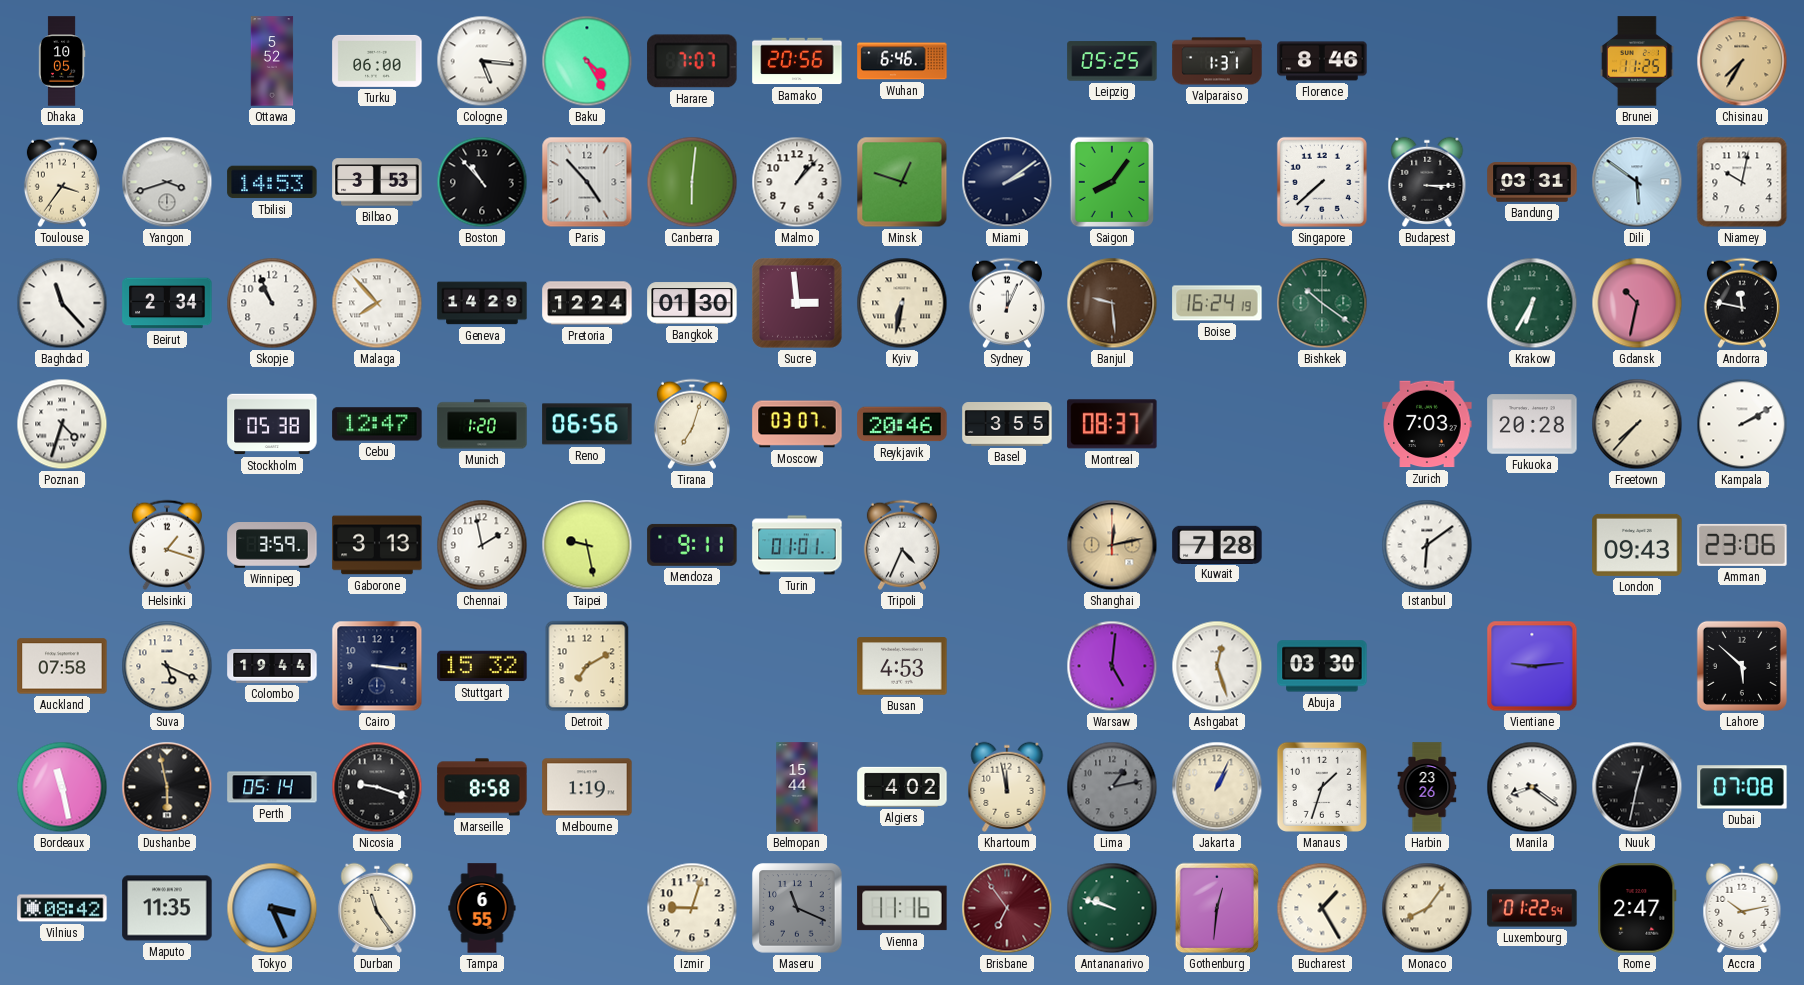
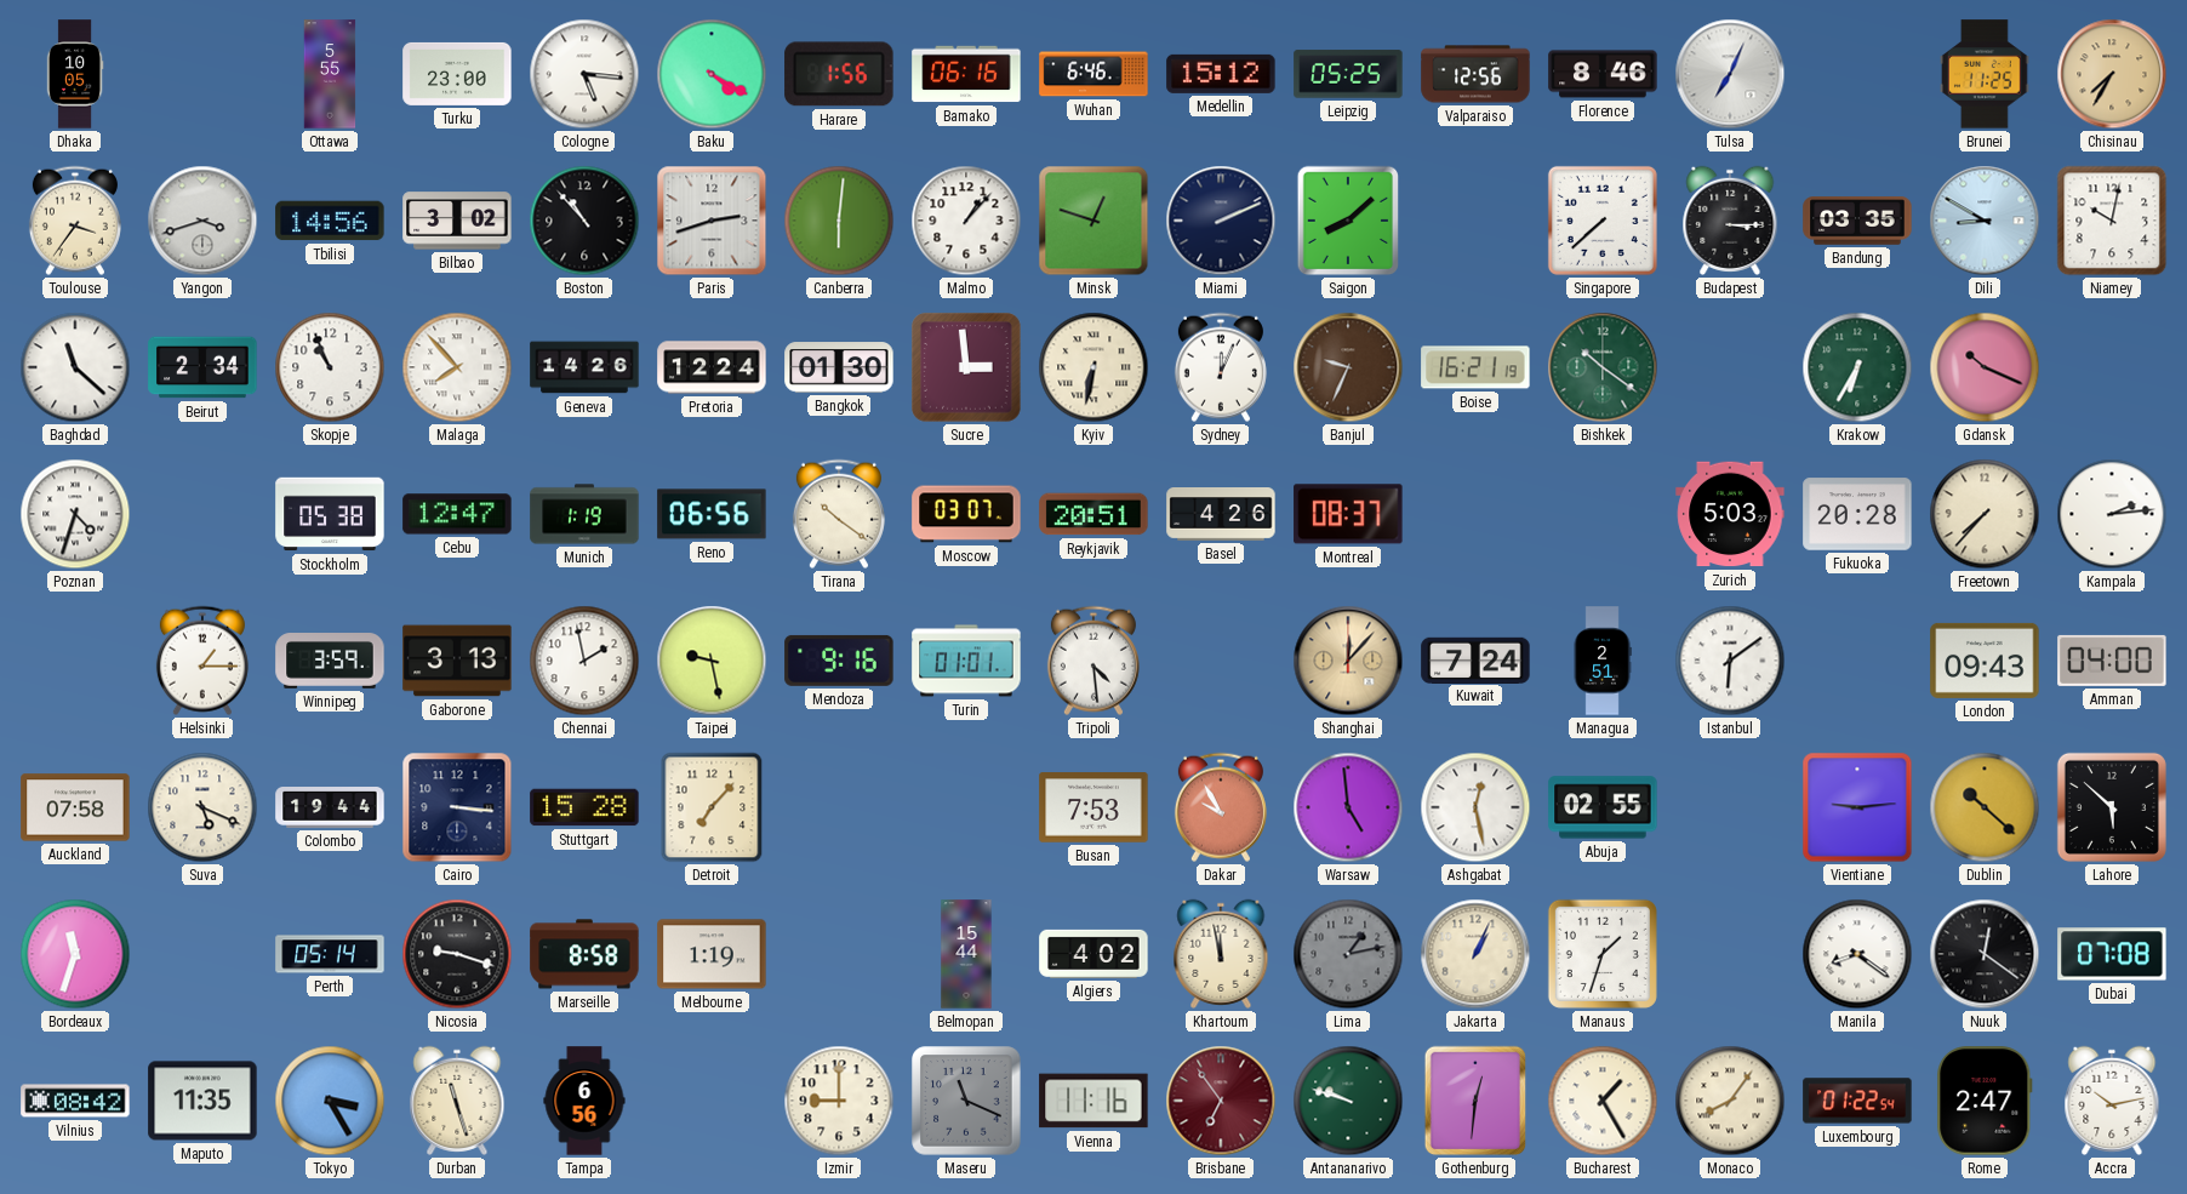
Ottawa: 5:52 -> 5:55 (330, 74)
Turku: 06:00 -> 23:00 (457, 74)
Baku: 4:25 -> 4:20 (712, 74)
Harare: 7:07 -> 1:56 (839, 74)
Bamako: 20:56 -> 06:16 (966, 74)
Medellin: none -> 15:12 (1221, 74)
Valparaiso: 1:31 -> 12:56 (1475, 74)
Tulsa: none -> 7:04 (1730, 74)
Tbilisi: 14:53 -> 14:56 (330, 221)
Bilbao: 3:53 -> 3:02 (457, 221)
Paris: 4:53 -> 2:42 (712, 221)
Miami: 2:09 -> 2:11 (1221, 221)
Saigon: 8:06 -> 8:08 (1348, 221)
Bandung: 03:31 -> 03:35 (1857, 221)
Dili: 5:51 -> 8:50 (1985, 221)
Baghdad: 11:23 -> 11:22 (75, 367)
Geneva: 14:29 -> 14:26 (584, 367)
Banjul: 9:29 -> 9:34 (1348, 367)
Boise: 16:24 -> 16:21 (1475, 367)
Gdansk: 10:32 -> 10:19 (1985, 367)
Andorra: 11:47 -> none (1742, 303)
Munich: 1:20 -> 1:19 (584, 514)
Tirana: 7:03 -> 10:21 (839, 514)
Reykjavik: 20:46 -> 20:51 (1093, 514)
Basel: 3:55 -> 4:26 (1221, 514)
Zurich: 7:03 -> 5:03 (1730, 514)
Kampala: 2:10 -> 2:14 (2112, 514)
Helsinki: 1:18 -> 1:15 (202, 661)
Mendoza: 9:11 -> 9:16 (839, 661)
Tripoli: 4:34 -> 4:29 (1093, 661)
Shanghai: 12:13 -> 12:07 (1348, 661)
Kuwait: 7:28 -> 7:24 (1475, 659)
Managua: none -> 2:51 (1603, 661)
Amman: 23:06 -> 04:00 (2112, 661)
Stuttgart: 15:32 -> 15:28 (584, 807)
Detroit: 7:10 -> 7:07 (712, 807)
Busan: 4:53 -> 7:53 (1093, 807)
Dakar: none -> 9:55 (1221, 807)
Warsaw: 5:01 -> 4:59 (1348, 807)
Ashgabat: 12:27 -> 12:28 (1475, 807)
Abuja: 03:30 -> 02:55 (1603, 807)
Dublin: none -> 10:22 (1985, 807)
Bordeaux: 11:28 -> 11:33 (75, 954)
Dushanbe: 5:58 -> none (167, 787)
Harbin: 23:26 -> none (1427, 787)
Nuuk: 12:32 -> 12:21 (1985, 954)
Tokyo: 3:26 -> 3:25 (330, 1101)
Durban: 11:24 -> 11:27 (457, 1101)
Tampa: 6:55 -> 6:56 (584, 1101)
Izmir: 9:03 -> 9:00 (839, 1101)
